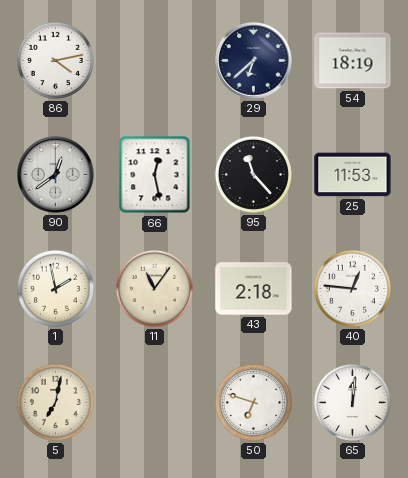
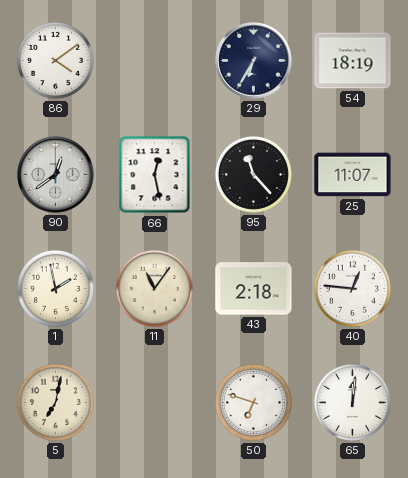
86: 4:13 -> 4:09 (55, 60)
29: 6:38 -> 6:35 (254, 61)
25: 11:53 -> 11:07 (353, 175)
